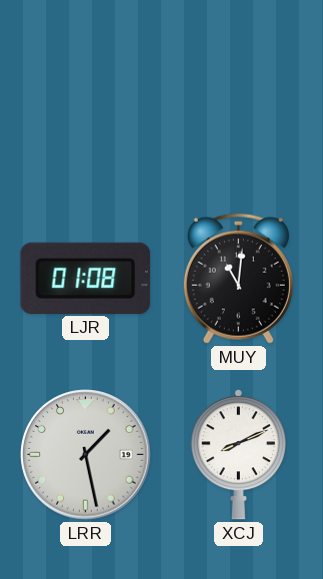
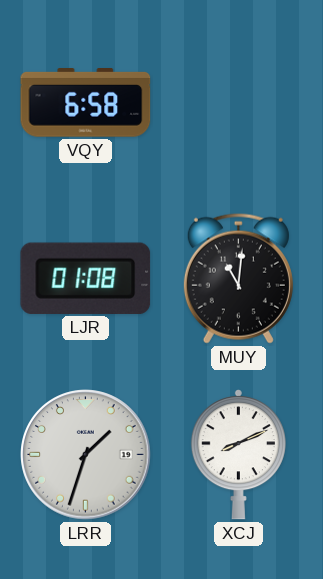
VQY: none -> 6:58 (86, 103)
LRR: 1:28 -> 1:33 (86, 455)
